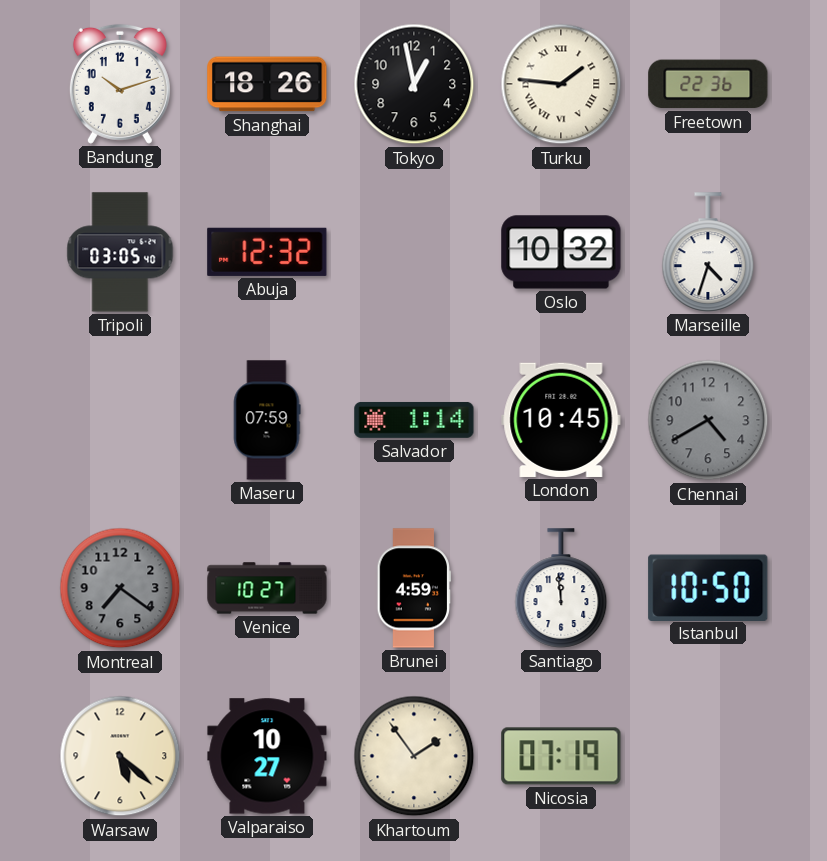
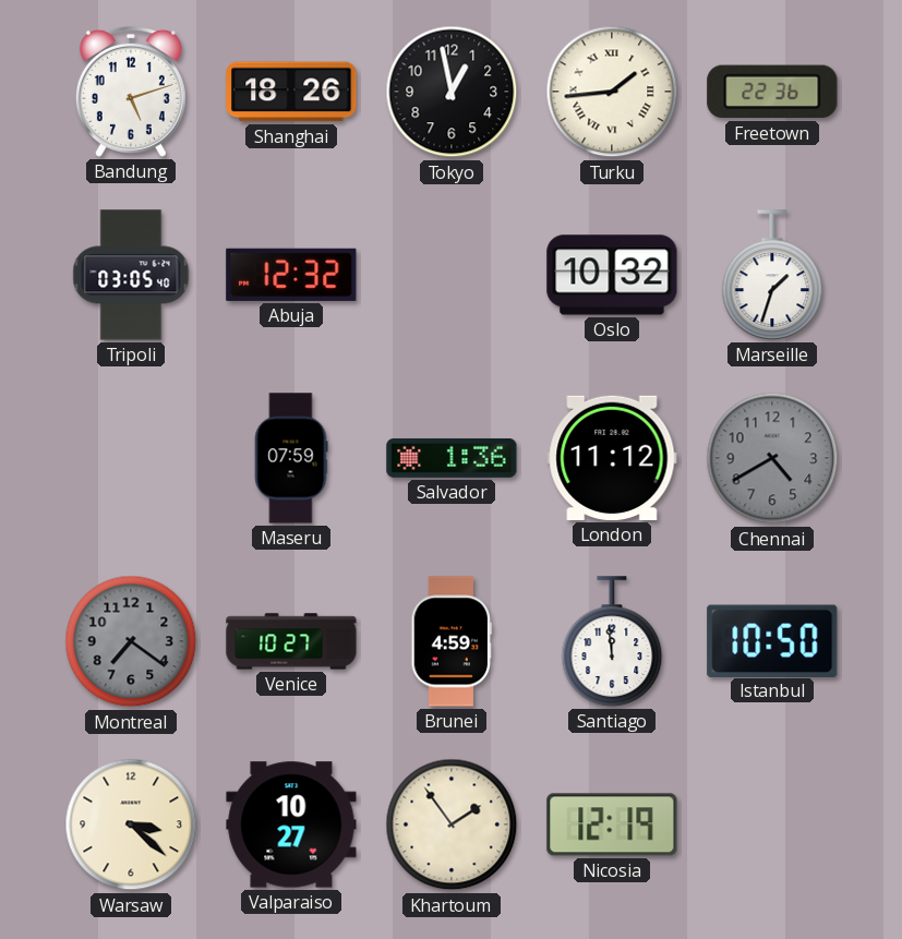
Bandung: 10:12 -> 5:12 (131, 92)
Turku: 1:46 -> 1:44 (612, 92)
Marseille: 4:33 -> 1:33 (772, 275)
Salvador: 1:14 -> 1:36 (452, 458)
London: 10:45 -> 11:12 (612, 458)
Warsaw: 5:22 -> 3:22 (131, 824)
Nicosia: 07:19 -> 12:19 (612, 824)
